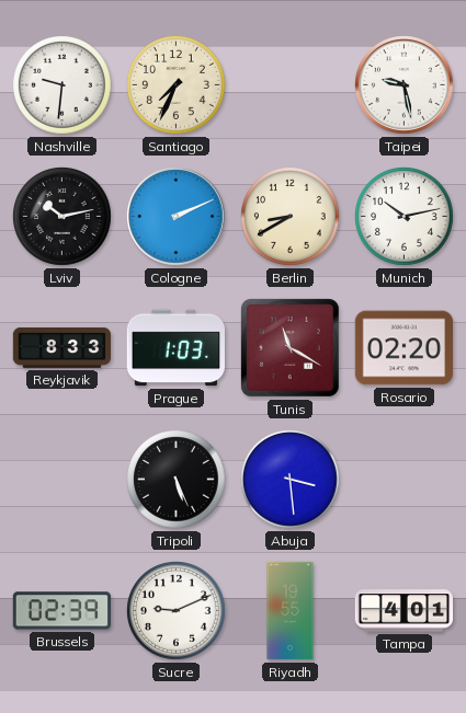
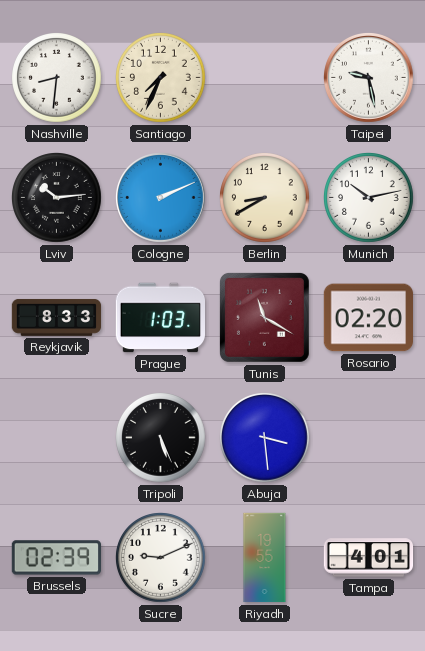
Nashville: 9:31 -> 8:31 (57, 78)
Lviv: 10:13 -> 10:14 (57, 198)
